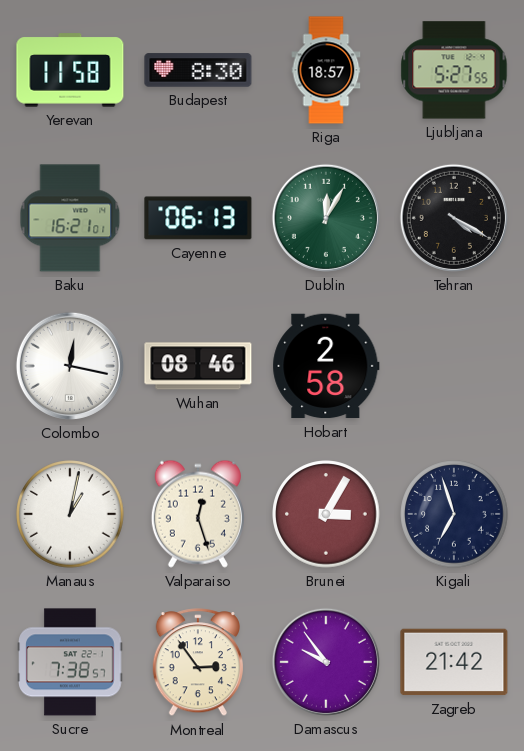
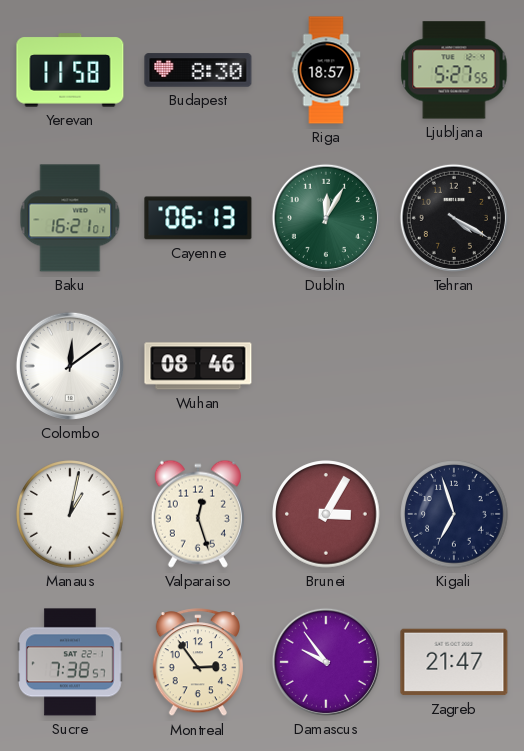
Colombo: 12:17 -> 12:09 (70, 366)
Hobart: 2:58 -> none (326, 366)
Zagreb: 21:42 -> 21:47 (454, 662)
